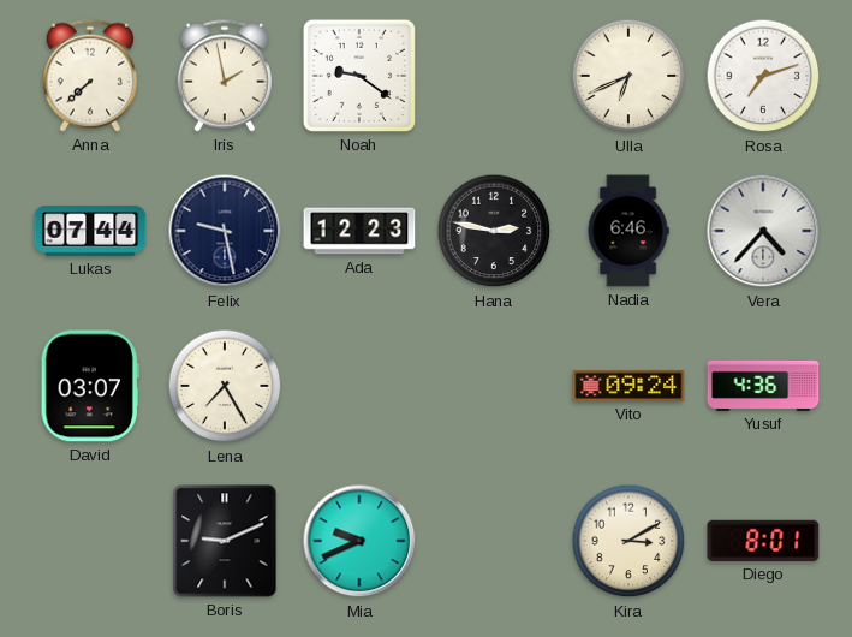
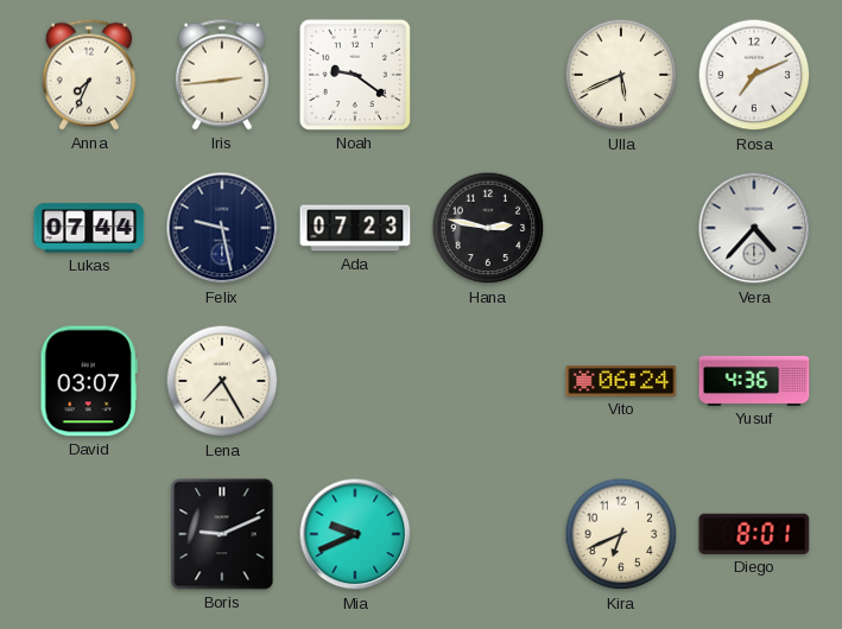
Anna: 7:38 -> 7:34 (89, 75)
Iris: 1:58 -> 2:44 (222, 75)
Ulla: 6:41 -> 5:41 (621, 75)
Rosa: 7:12 -> 7:11 (754, 75)
Ada: 12:23 -> 07:23 (355, 228)
Nadia: 6:46 -> none (628, 231)
Vito: 09:24 -> 06:24 (621, 381)
Kira: 3:10 -> 6:41 (621, 534)
